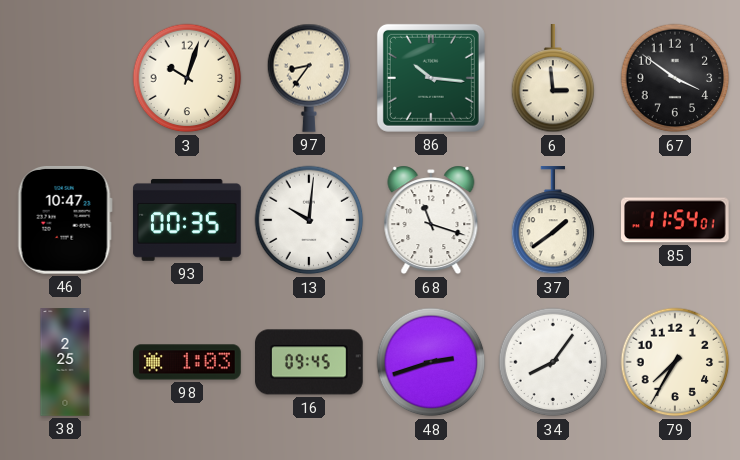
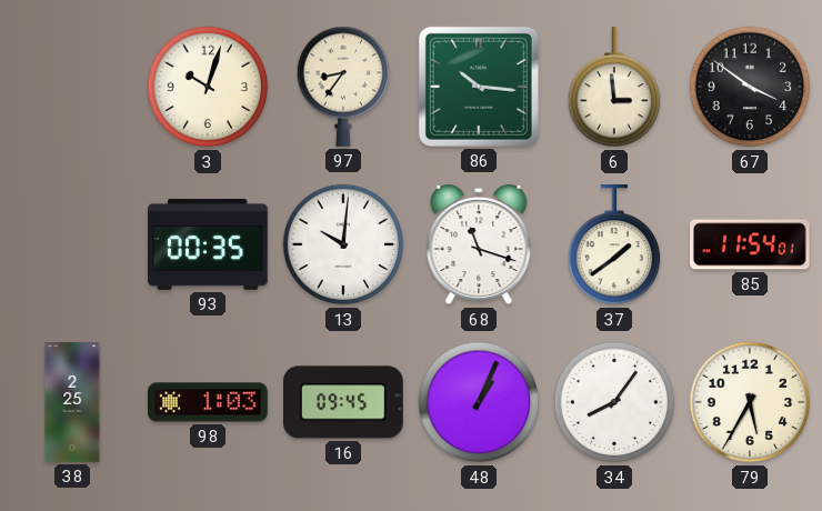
46: 10:47 -> none (65, 220)
48: 2:42 -> 1:04 (479, 402)
79: 7:35 -> 5:35 (750, 402)
